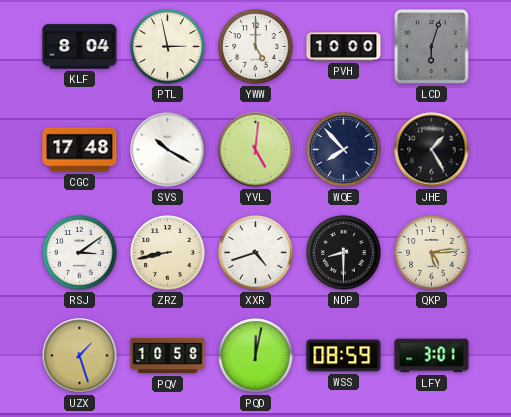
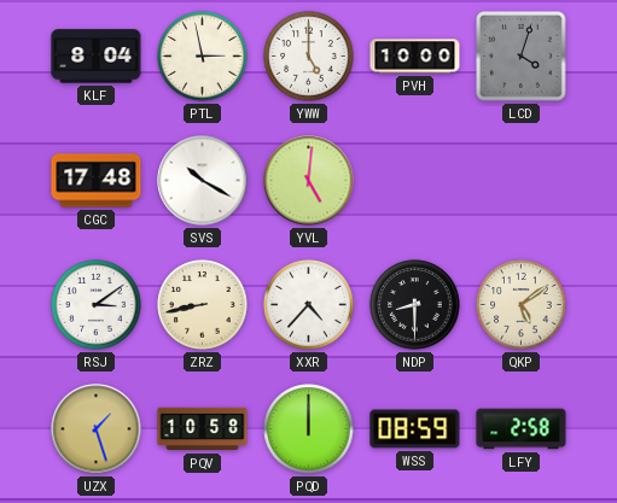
LCD: 6:03 -> 4:03 (522, 57)
WQE: 7:53 -> none (344, 150)
JHE: 1:25 -> none (432, 150)
XXR: 4:42 -> 4:37 (309, 305)
QKP: 5:14 -> 5:09 (522, 305)
PQD: 12:02 -> 12:00 (309, 429)
LFY: 3:01 -> 2:58 (522, 429)
